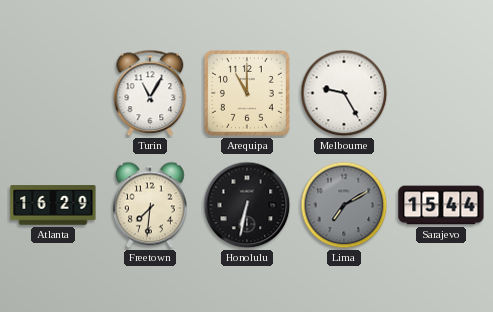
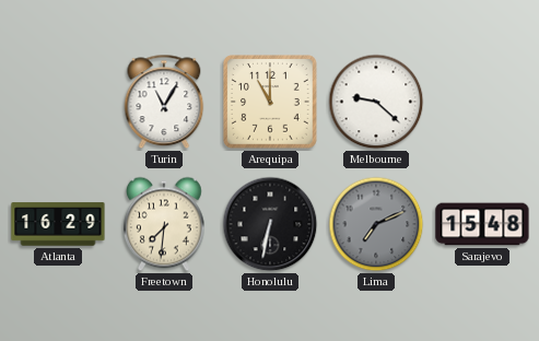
Melbourne: 9:25 -> 9:22 (376, 102)
Lima: 7:10 -> 7:11 (376, 224)
Sarajevo: 15:44 -> 15:48 (482, 224)
